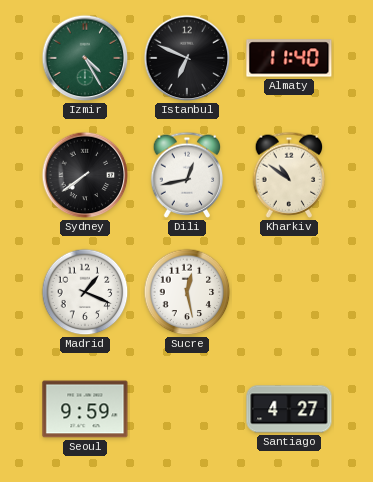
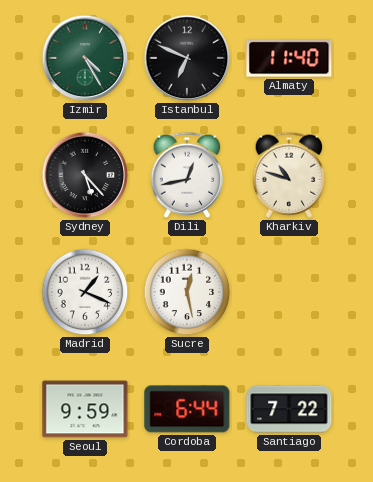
Sydney: 7:39 -> 5:23 (85, 175)
Kharkiv: 10:51 -> 10:48 (289, 175)
Cordoba: none -> 6:44 (187, 409)
Santiago: 4:27 -> 7:22 (289, 409)
